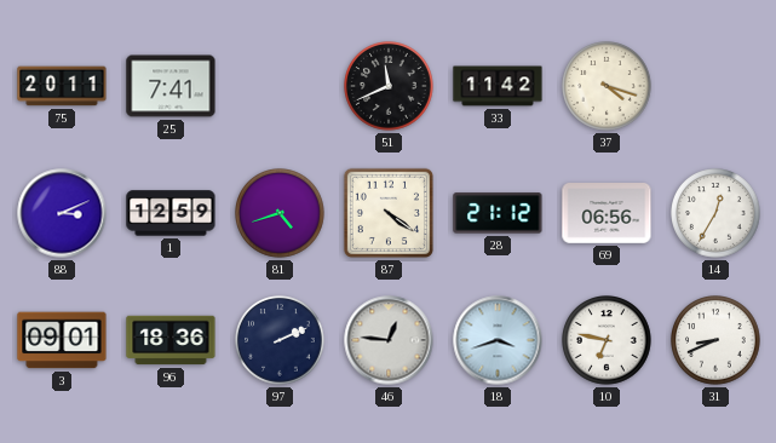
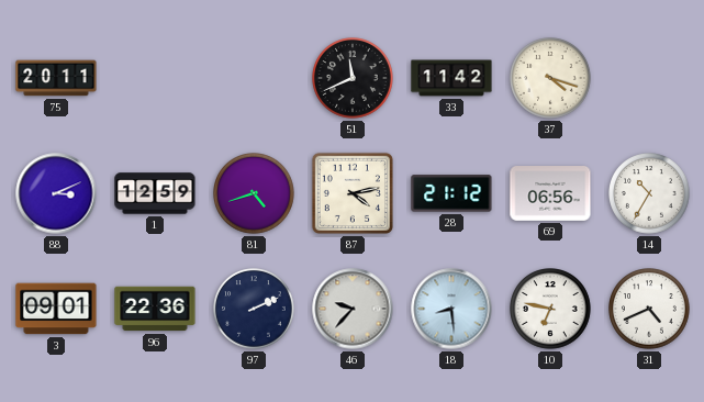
25: 7:41 -> none (171, 86)
87: 4:21 -> 4:13 (353, 193)
14: 12:35 -> 10:35 (650, 194)
96: 18:36 -> 22:36 (155, 309)
46: 12:46 -> 9:37 (353, 309)
18: 3:42 -> 8:29 (451, 309)
31: 8:41 -> 4:41 (650, 310)
